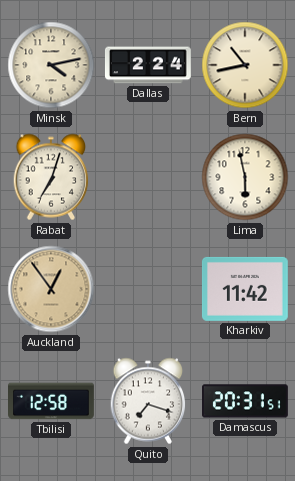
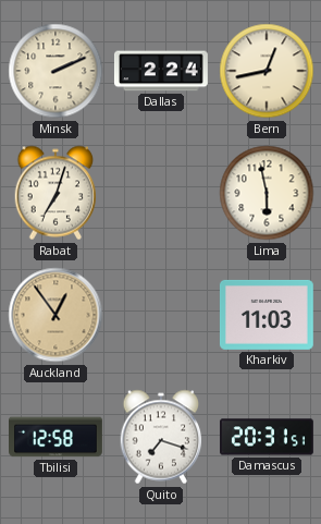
Minsk: 4:13 -> 2:11 (55, 71)
Bern: 10:43 -> 12:43 (267, 71)
Kharkiv: 11:42 -> 11:03 (267, 315)
